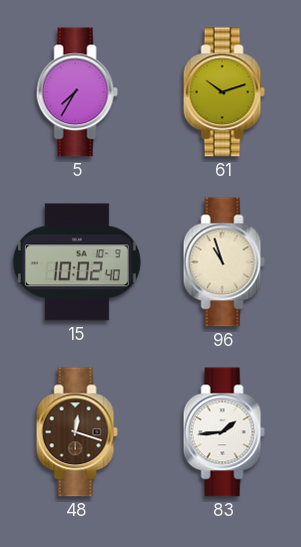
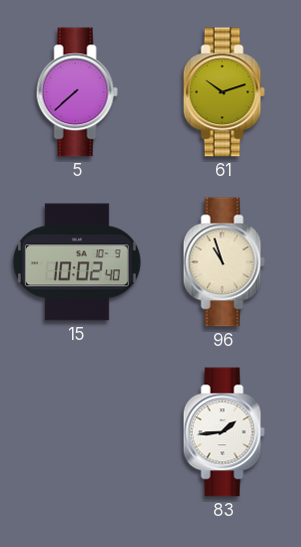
5: 7:35 -> 7:38 (77, 92)
48: 12:18 -> none (77, 432)
